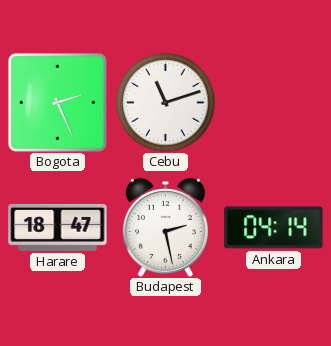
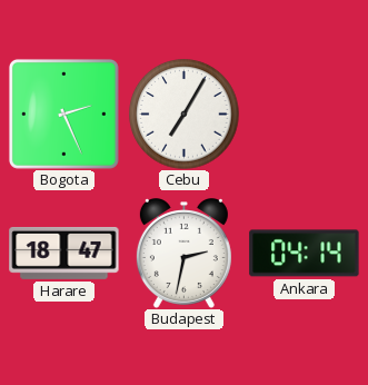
Cebu: 11:12 -> 7:05 (185, 115)
Budapest: 2:28 -> 2:32 (183, 254)
